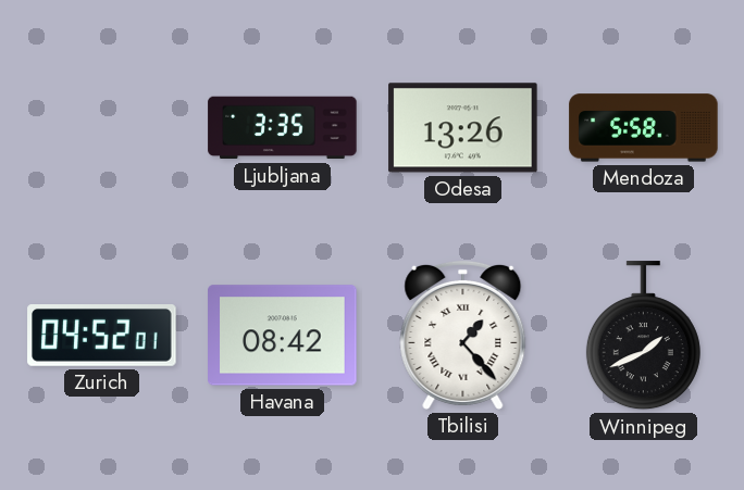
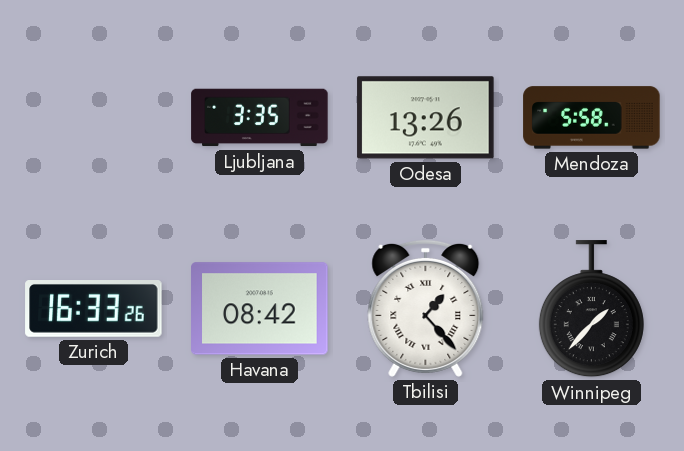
Zurich: 04:52 -> 16:33 (94, 309)
Winnipeg: 1:41 -> 1:37 (591, 309)
